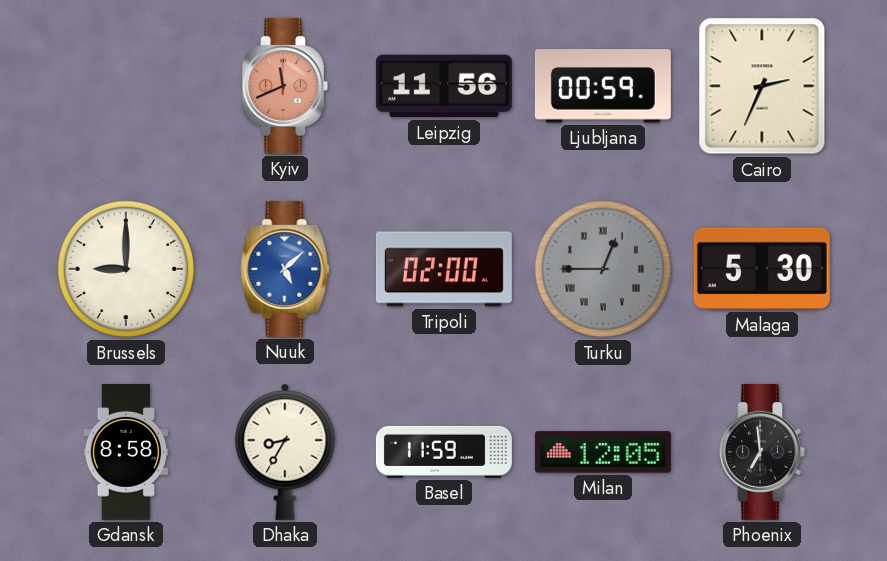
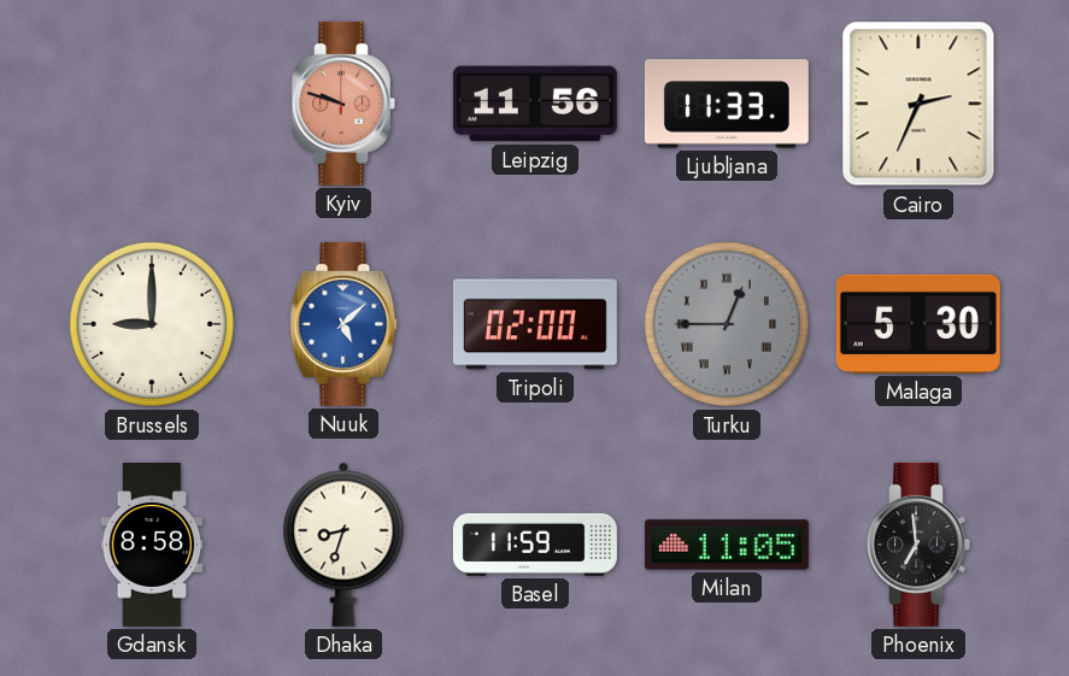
Kyiv: 11:41 -> 9:48 (343, 104)
Ljubljana: 00:59 -> 11:33 (727, 104)
Dhaka: 8:35 -> 8:33 (343, 545)
Milan: 12:05 -> 11:05 (727, 545)
